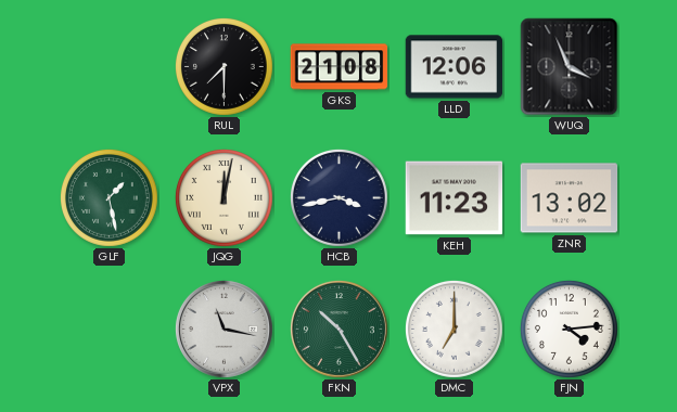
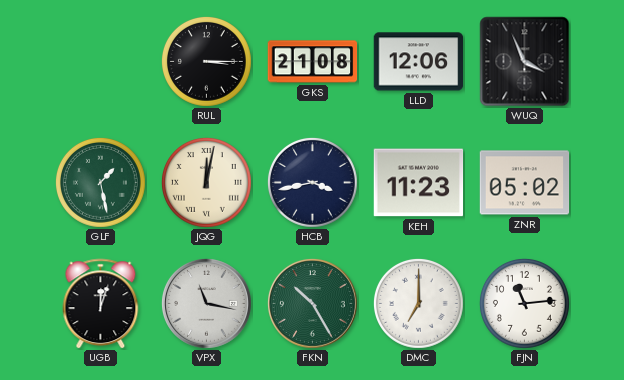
RUL: 7:30 -> 3:15 (206, 61)
ZNR: 13:02 -> 05:02 (525, 183)
UGB: none -> 12:03 (101, 304)
FJN: 4:14 -> 11:14 (524, 303)
